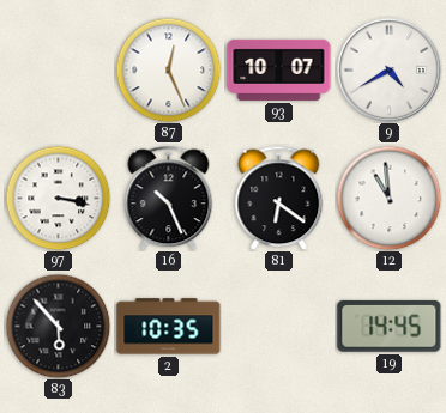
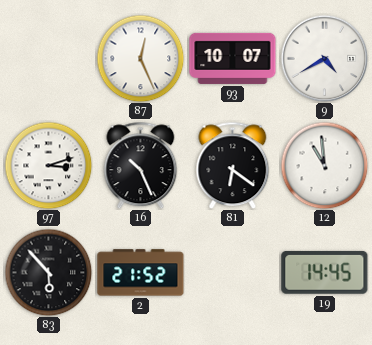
97: 3:17 -> 3:12 (48, 165)
2: 10:35 -> 21:52 (141, 273)
